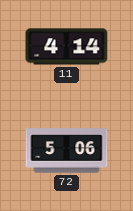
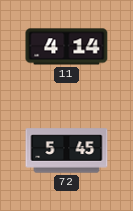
72: 5:06 -> 5:45 (67, 151)
